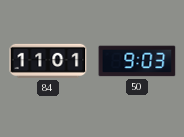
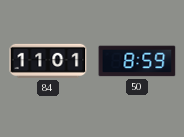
50: 9:03 -> 8:59 (137, 61)
